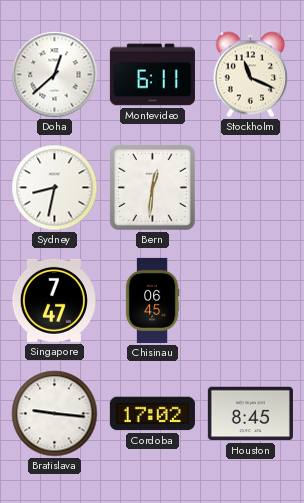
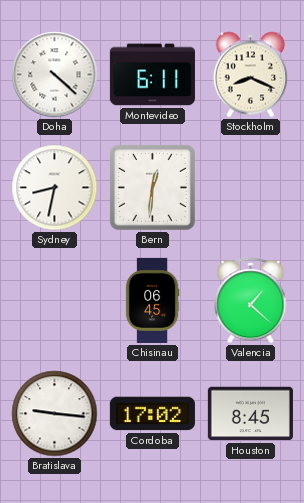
Doha: 12:38 -> 4:22 (55, 75)
Stockholm: 11:19 -> 8:19 (251, 75)
Singapore: 7:47 -> none (54, 300)
Valencia: none -> 1:22 (251, 301)
